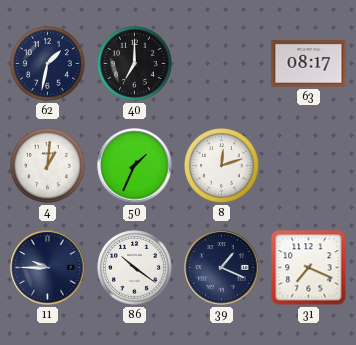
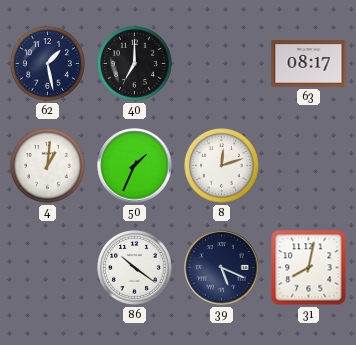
62: 1:32 -> 1:28 (48, 64)
11: 9:45 -> none (48, 268)
39: 1:19 -> 5:19 (222, 268)
31: 7:19 -> 8:02 (309, 268)
